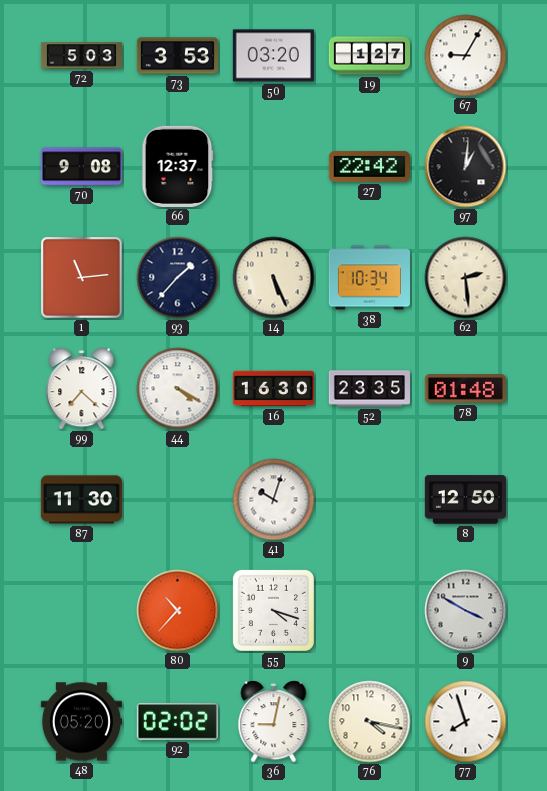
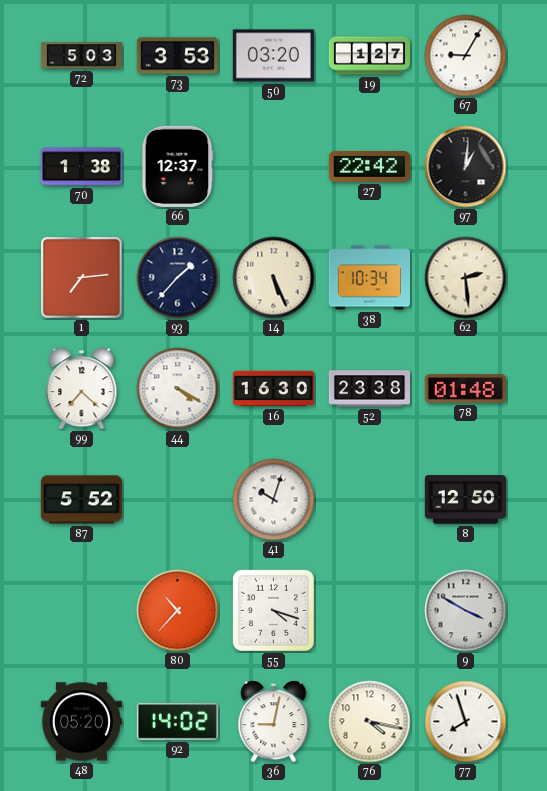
70: 9:08 -> 1:38 (81, 167)
1: 11:14 -> 7:14 (82, 278)
52: 23:35 -> 23:38 (369, 389)
87: 11:30 -> 5:52 (81, 500)
92: 02:02 -> 14:02 (177, 722)
